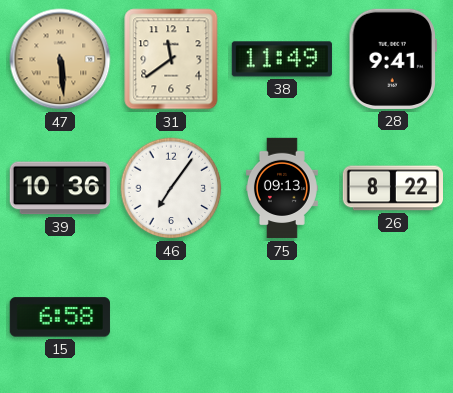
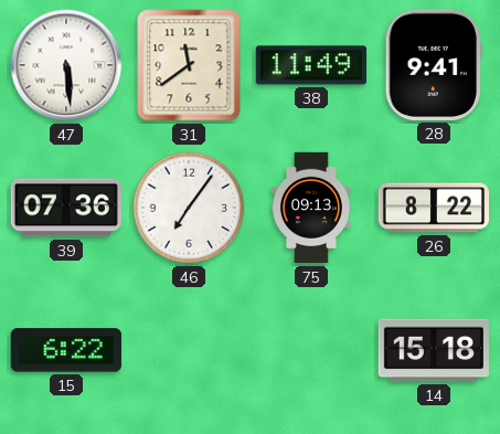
47 dial: champagne -> white (66, 65)
39: 10:36 -> 07:36 (66, 208)
15: 6:58 -> 6:22 (66, 350)
14: none -> 15:18 (433, 350)
